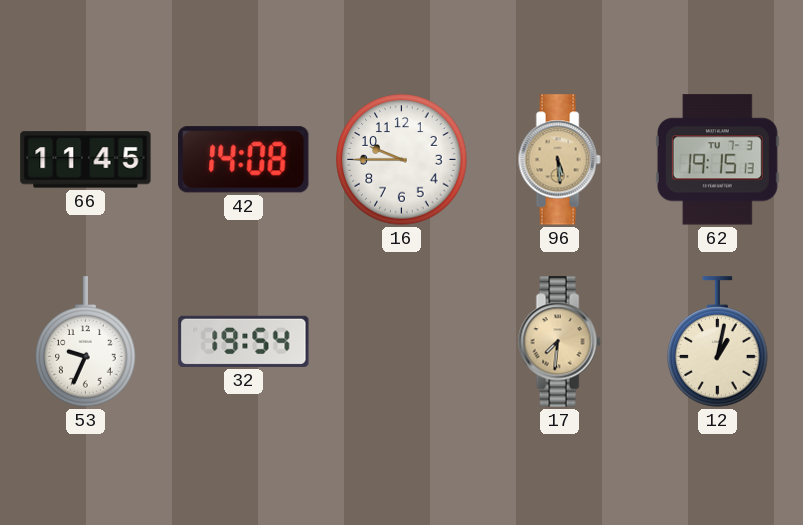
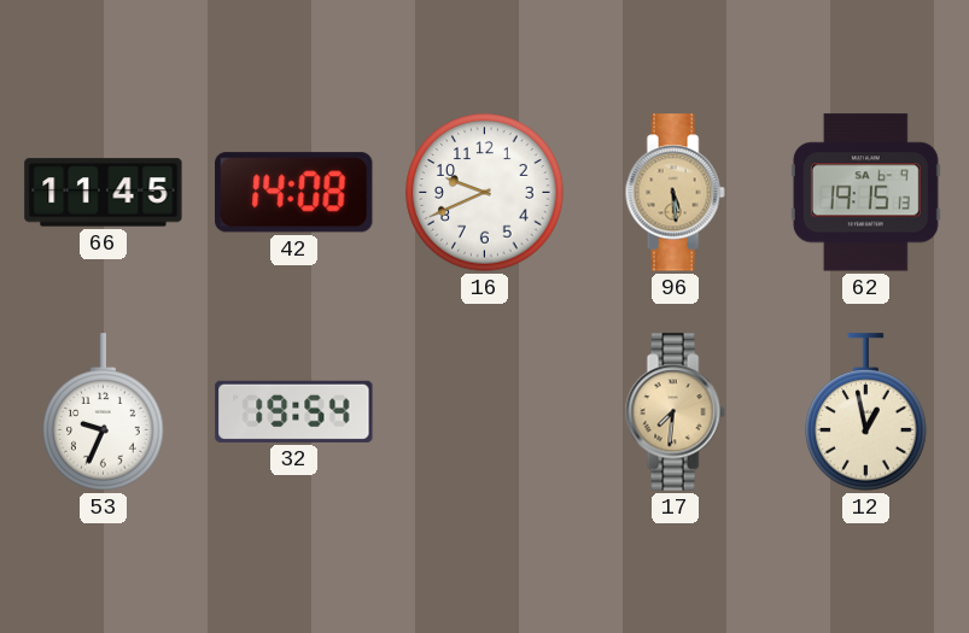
16: 9:45 -> 9:41 (485, 193)
62 date: TU 7-3 -> SA 6-9 (865, 193)
12: 1:02 -> 12:58 (866, 412)
